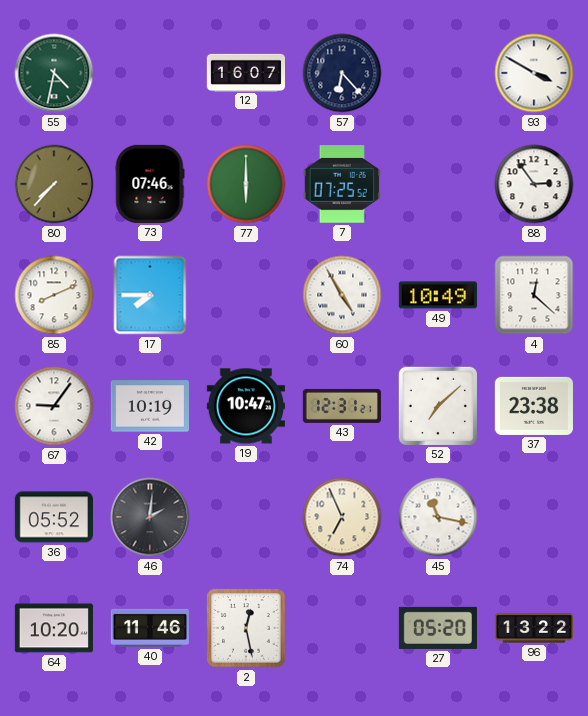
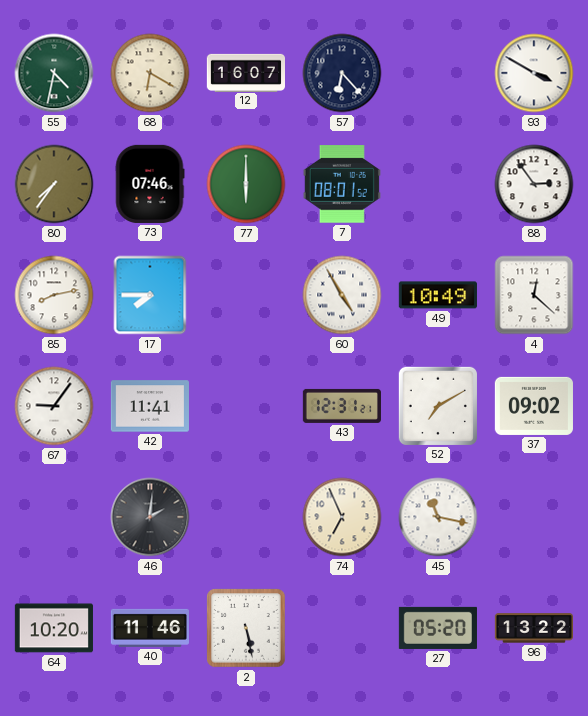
68: none -> 6:20 (150, 73)
80: 7:37 -> 7:36 (54, 184)
7: 07:25 -> 08:01 (342, 184)
85: 8:11 -> 8:13 (54, 295)
42: 10:19 -> 11:41 (150, 406)
19: 10:47 -> none (246, 406)
52: 7:08 -> 7:10 (438, 406)
37: 23:38 -> 09:02 (534, 406)
36: 05:52 -> none (54, 517)
2: 12:28 -> 5:28 (246, 628)
